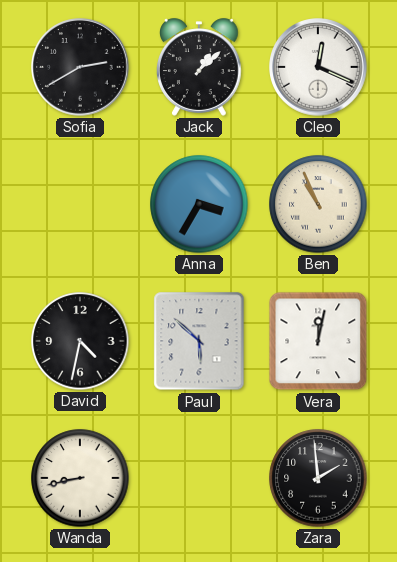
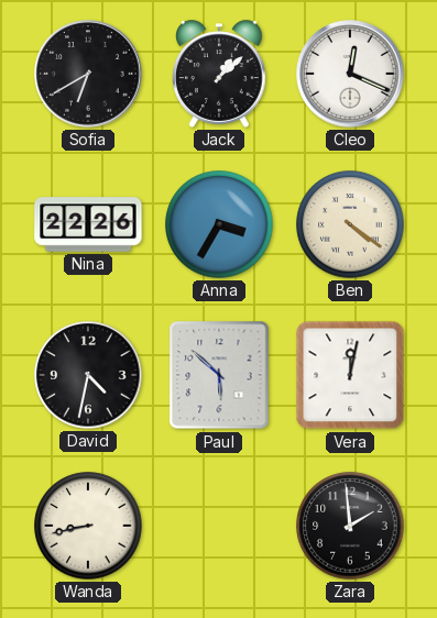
Sofia: 2:40 -> 6:40 (88, 74)
Nina: none -> 22:26 (88, 224)
Ben: 10:56 -> 4:21 (350, 224)
